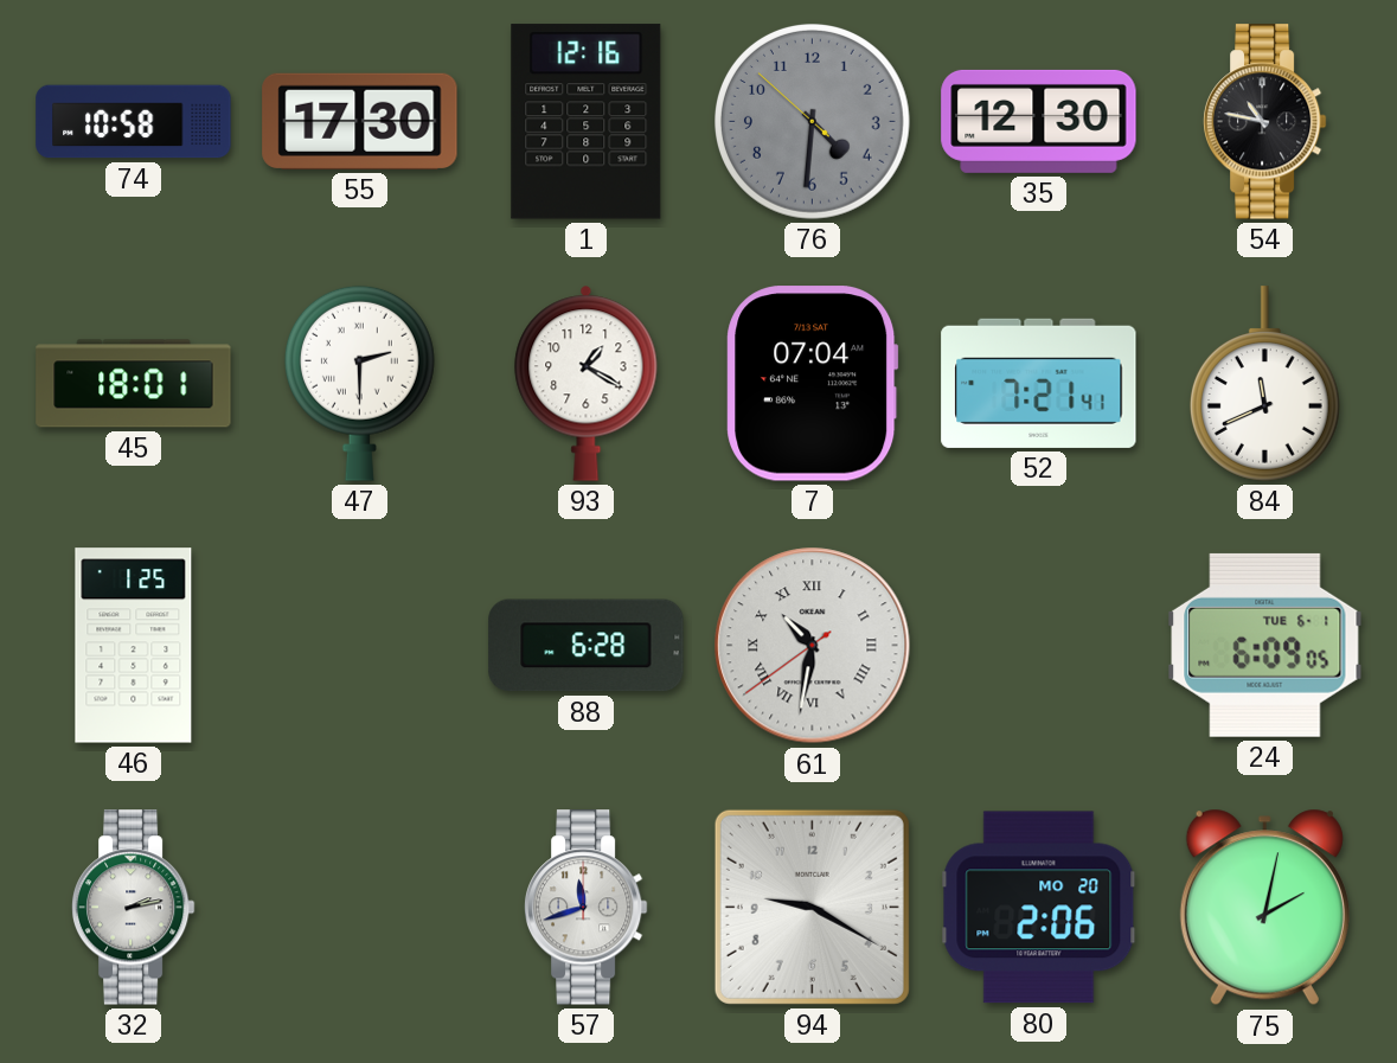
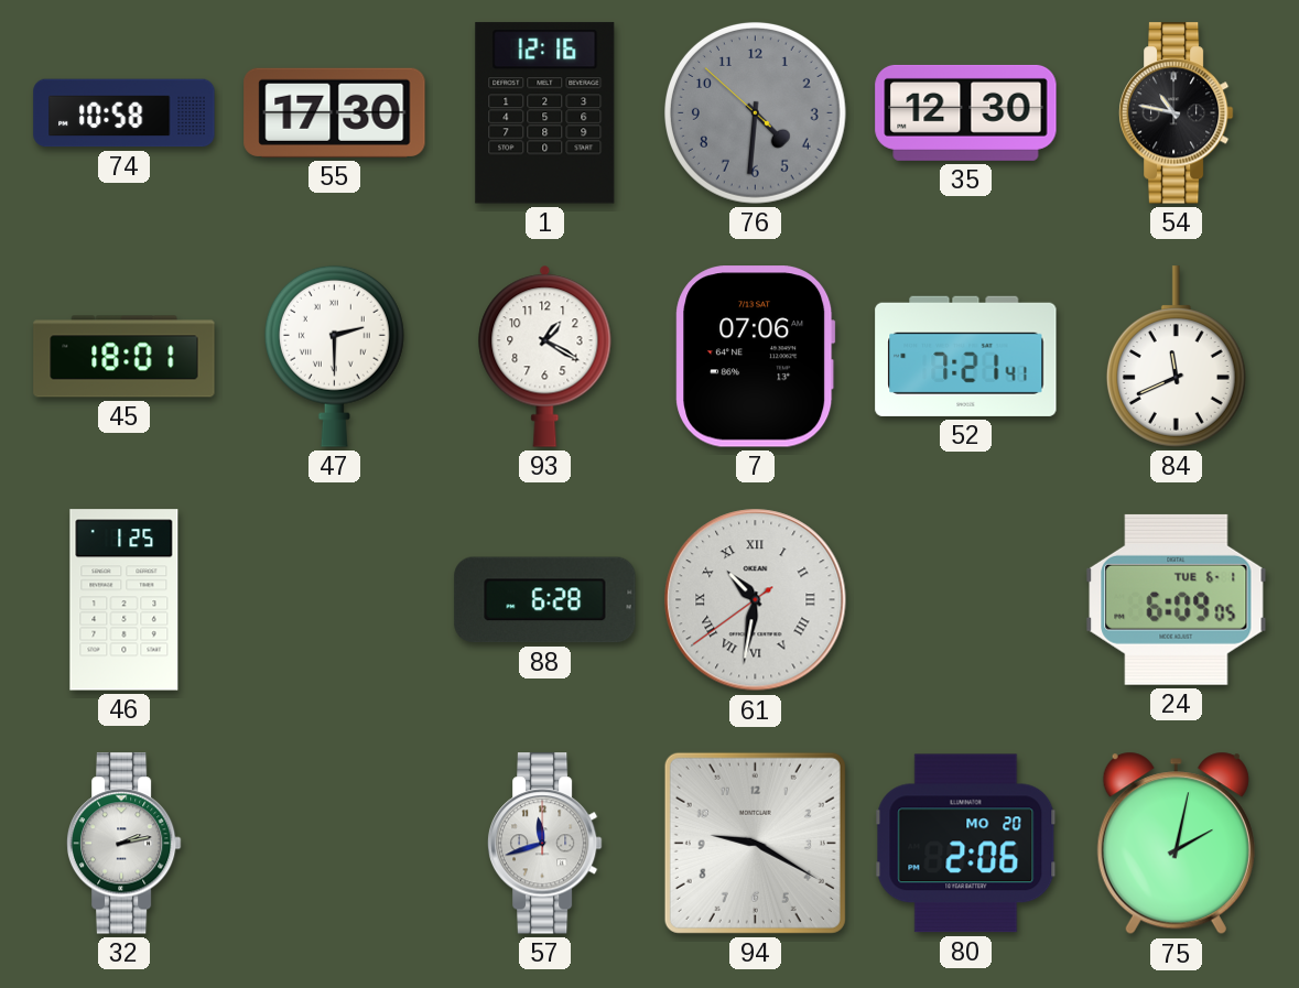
7: 07:04 -> 07:06 (756, 357)
